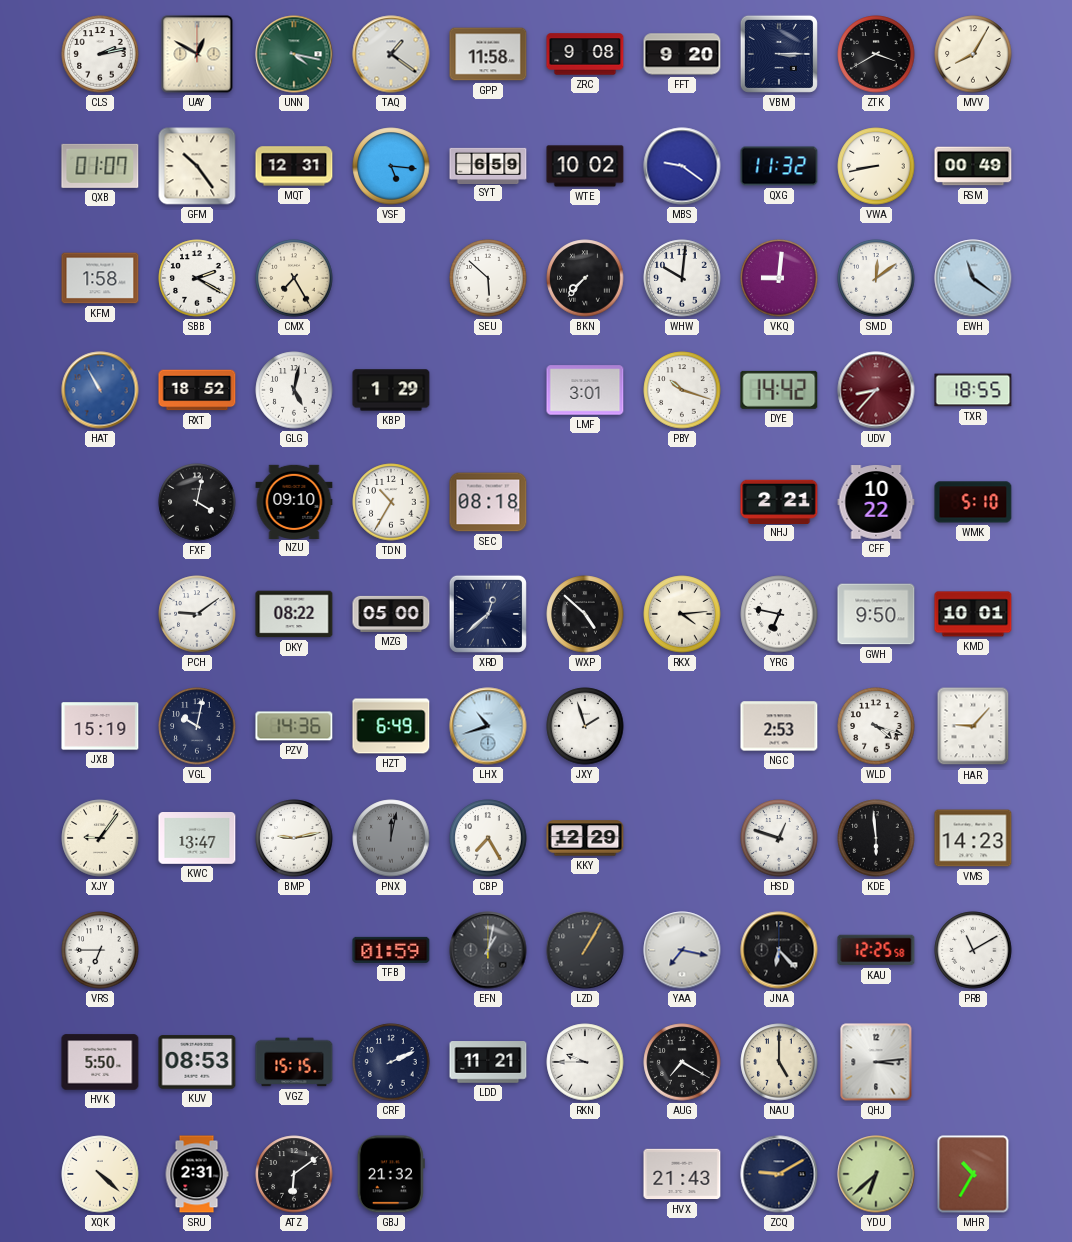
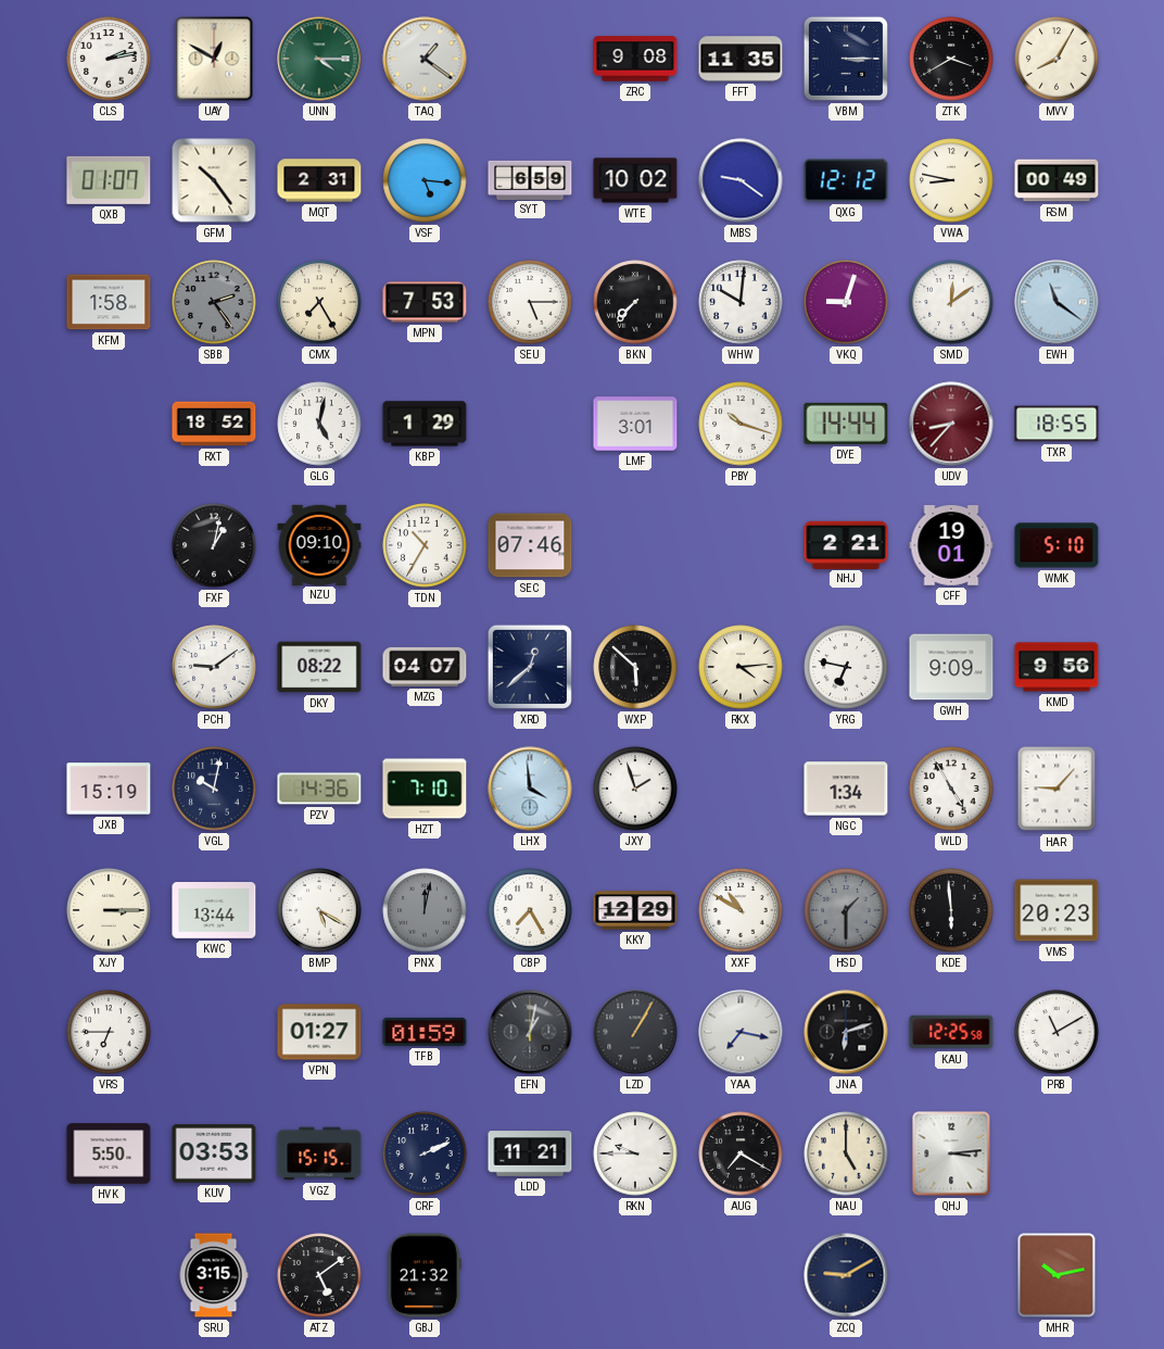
UNN: 4:17 -> 4:15 (319, 59)
GPP: 11:58 -> none (488, 54)
FFT: 9:20 -> 11:35 (741, 59)
MQT: 12:31 -> 2:31 (319, 180)
QXG: 11:32 -> 12:12 (846, 180)
VWA: 8:43 -> 8:47 (951, 180)
SBB: 2:20 -> 2:24 (214, 302)
SBB dial: white -> grey (214, 302)
MPN: none -> 7:53 (425, 302)
SEU: 5:52 -> 5:15 (530, 302)
VKQ: 9:01 -> 9:03 (846, 302)
HAT: 10:55 -> none (100, 390)
DYE: 14:42 -> 14:44 (846, 424)
FXF: 4:02 -> 1:02 (214, 545)
SEC: 08:18 -> 07:46 (530, 545)
CFF: 10:22 -> 19:01 (951, 545)
MZG: 05:00 -> 04:07 (425, 667)
WXP: 4:52 -> 5:52 (635, 667)
GWH: 9:50 -> 9:09 (951, 667)
KMD: 10:01 -> 9:56 (1057, 667)
HZT: 6:49 -> 7:10 (425, 789)
LHX: 10:42 -> 3:59 (530, 789)
NGC: 2:53 -> 1:34 (846, 789)
WLD: 4:18 -> 4:55 (951, 789)
XJY: 9:06 -> 3:15 (109, 910)
KWC: 13:47 -> 13:44 (214, 910)
BMP: 9:13 -> 5:20 (319, 910)
XXF: none -> 10:50 (741, 910)
HSD: 12:48 -> 1:30 (846, 910)
HSD dial: white -> grey (846, 910)
VMS: 14:23 -> 20:23 (1057, 910)
VPN: none -> 01:27 (319, 1032)
JNA: 6:23 -> 6:12 (846, 1032)
KUV: 08:53 -> 03:53 (214, 1153)
XQK: 4:22 -> none (100, 1174)
SRU: 2:31 -> 3:15 (214, 1275)
ATZ: 6:09 -> 5:09 (319, 1275)
HVX: 21:43 -> none (682, 1174)
YDU: 6:38 -> none (876, 1174)
MHR: 10:35 -> 10:13 (1057, 1275)
